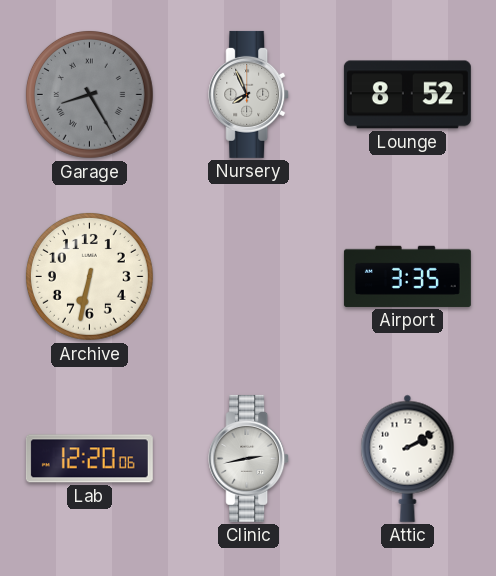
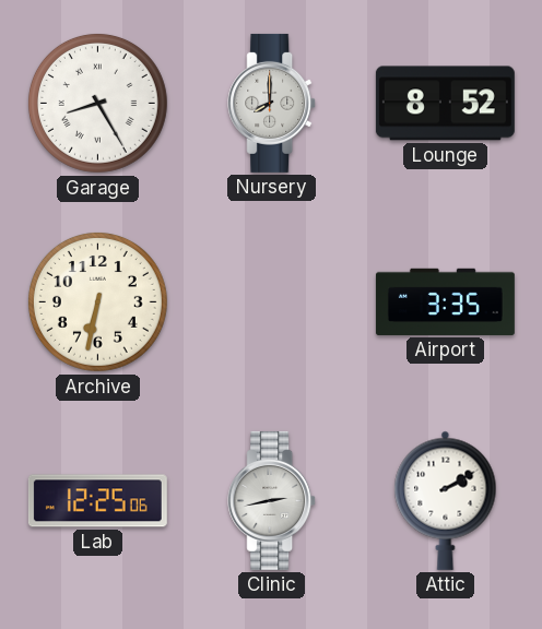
Garage dial: grey -> white (97, 103)
Nursery: 7:56 -> 8:00 (272, 103)
Lab: 12:20 -> 12:25 (97, 501)
